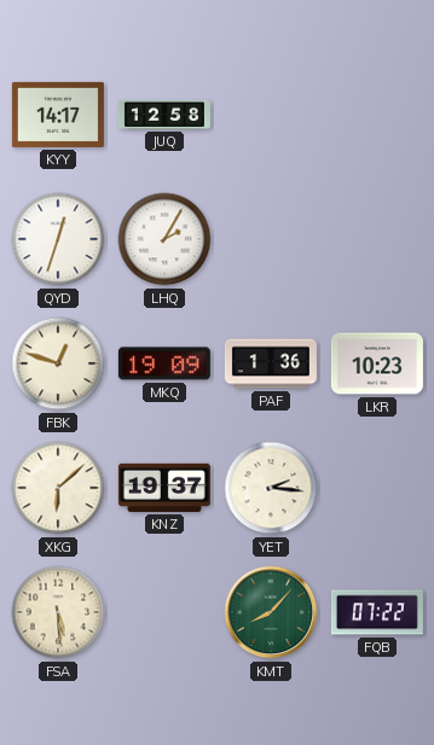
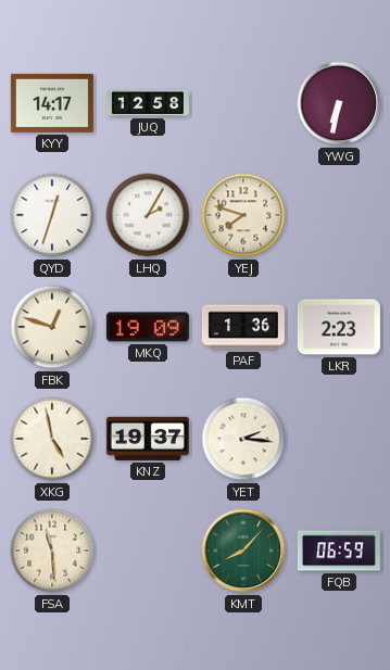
YWG: none -> 6:32 (339, 103)
YEJ: none -> 7:48 (243, 215)
LKR: 10:23 -> 2:23 (339, 327)
XKG: 6:08 -> 4:58 (52, 439)
FSA: 5:29 -> 11:29 (52, 551)
FQB: 07:22 -> 06:59 (339, 551)
